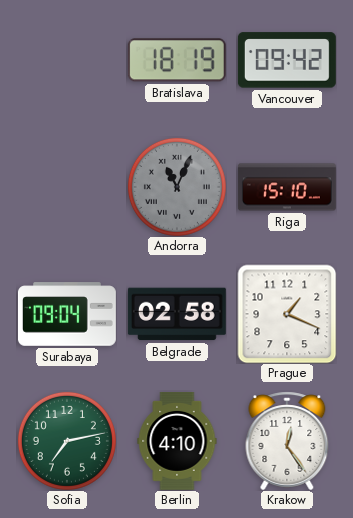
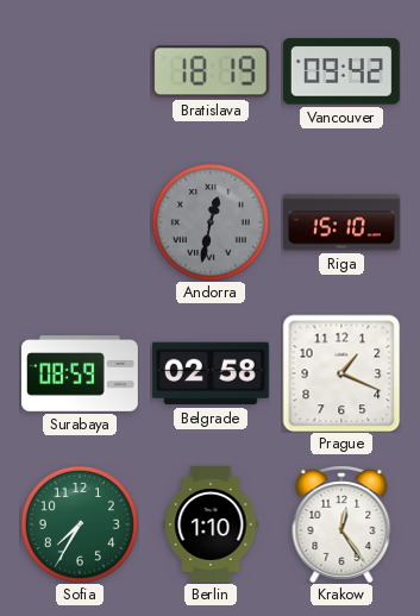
Andorra: 11:04 -> 12:32 (211, 222)
Surabaya: 09:04 -> 08:59 (80, 373)
Sofia: 7:13 -> 7:35 (80, 524)
Berlin: 4:10 -> 1:10 (211, 524)
